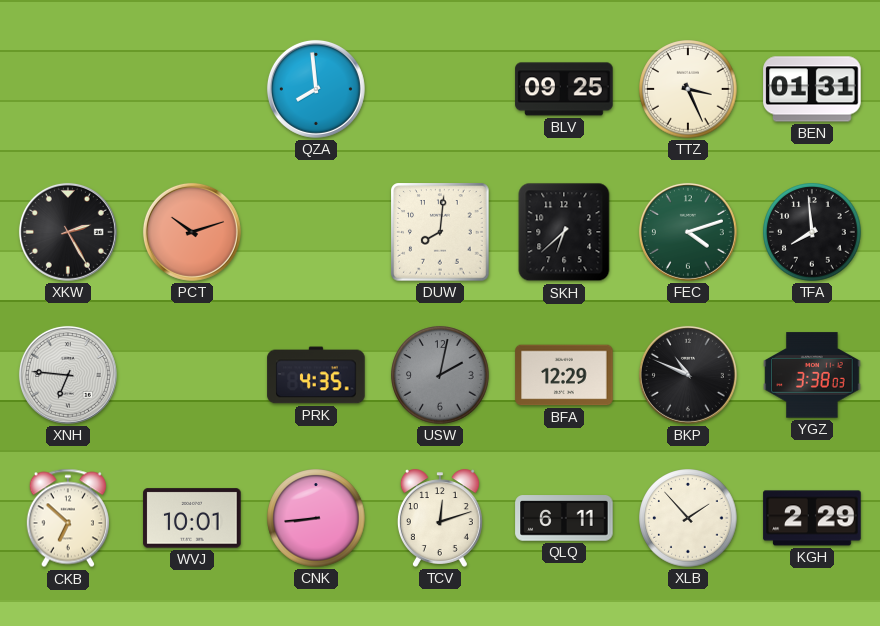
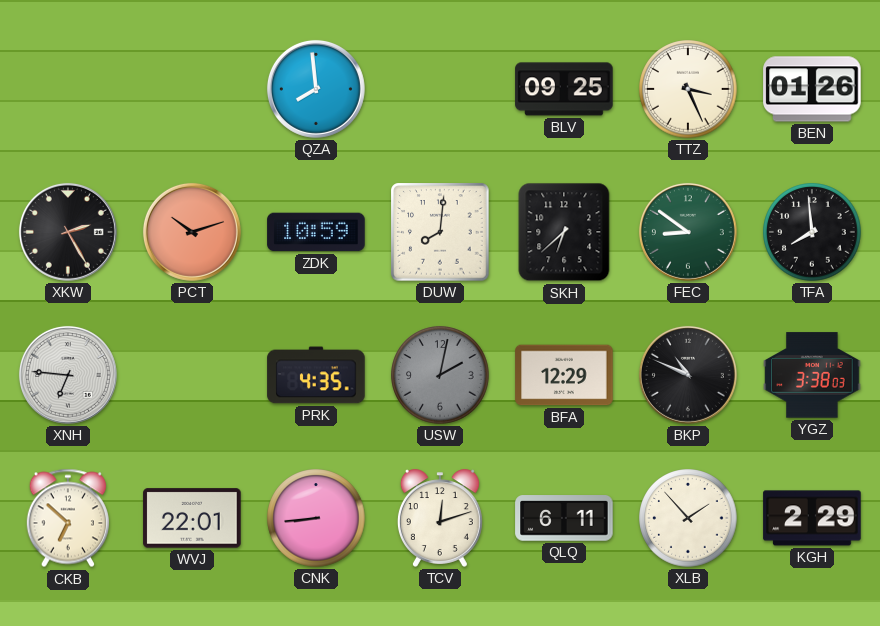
BEN: 01:31 -> 01:26 (812, 89)
ZDK: none -> 10:59 (316, 232)
FEC: 4:12 -> 8:51 (688, 232)
WVJ: 10:01 -> 22:01 (192, 518)
